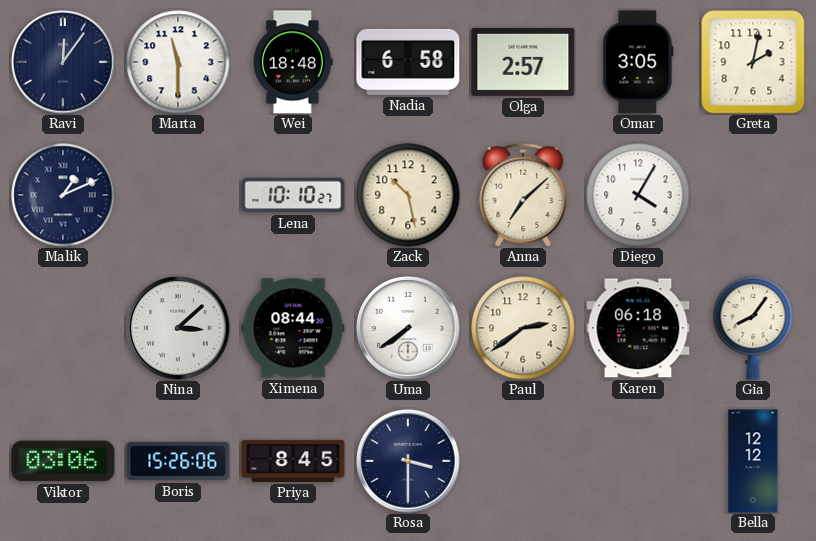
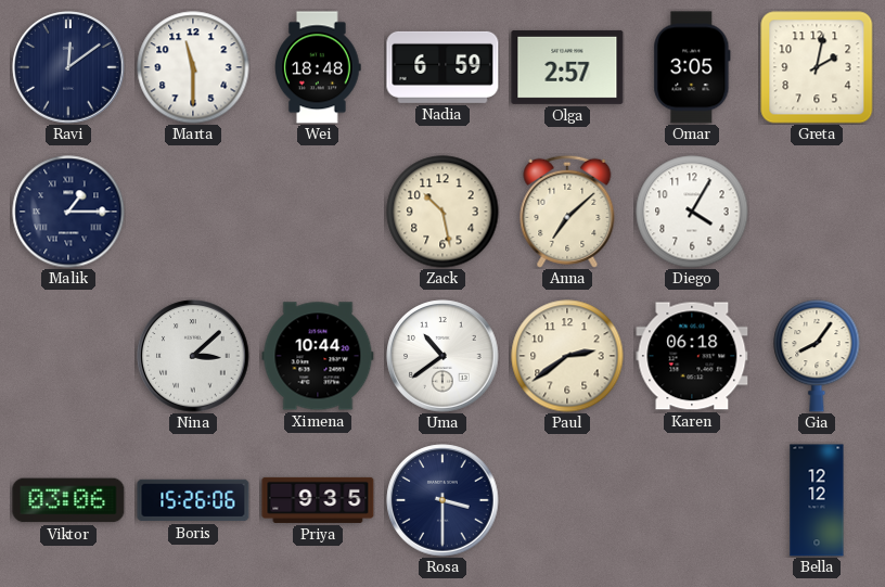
Ravi: 12:06 -> 12:09 (68, 67)
Nadia: 6:58 -> 6:59 (442, 67)
Malik: 1:11 -> 1:15 (68, 212)
Lena: 10:10 -> none (293, 195)
Ximena: 08:44 -> 10:44 (318, 356)
Uma: 7:39 -> 10:39 (442, 356)
Priya: 8:45 -> 9:35 (318, 500)
